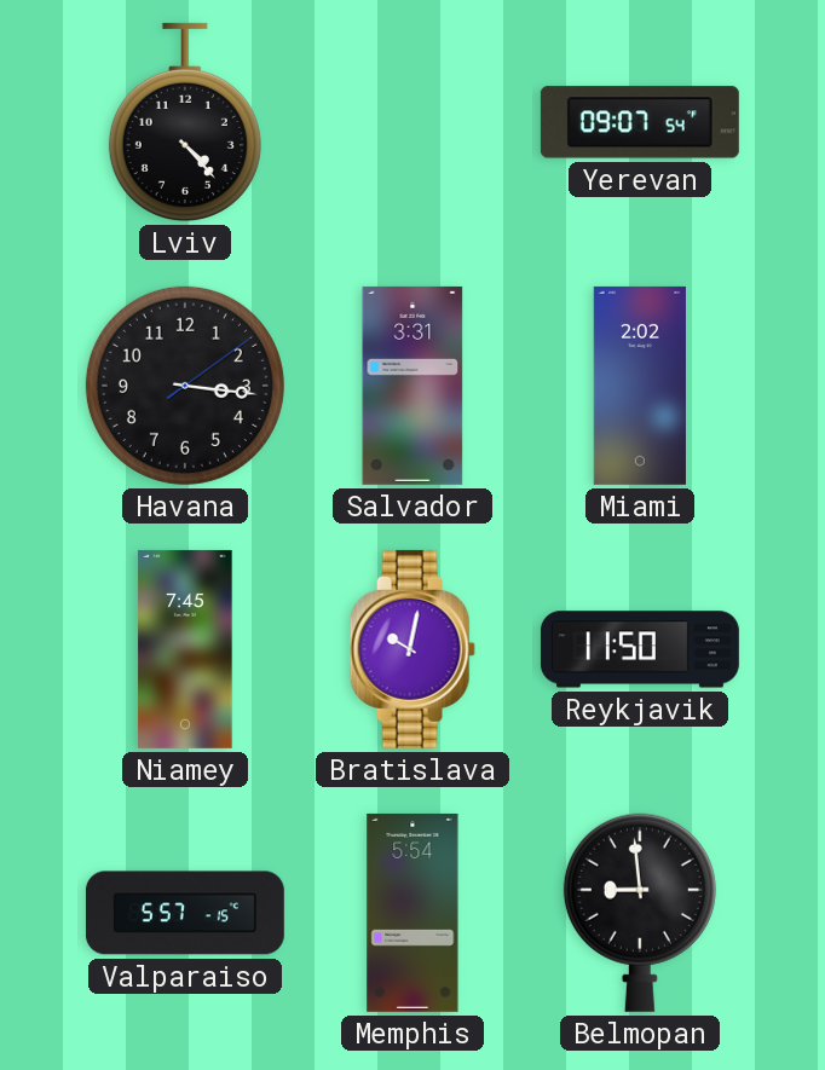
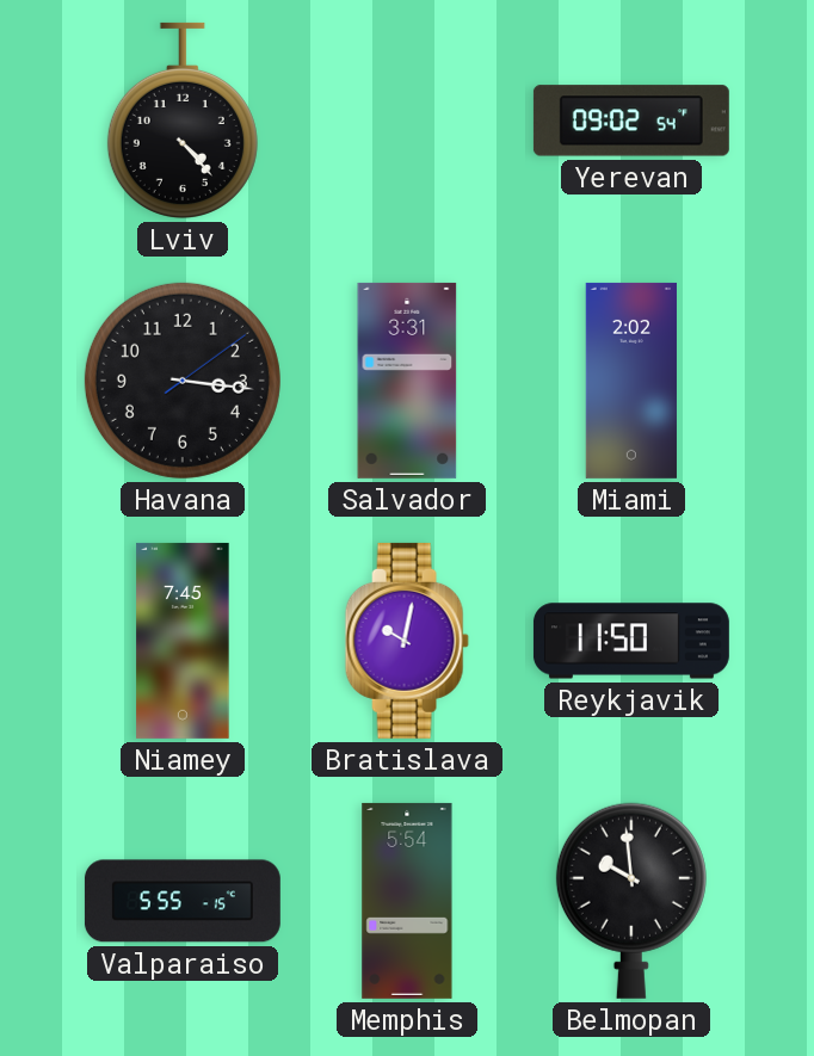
Yerevan: 09:07 -> 09:02 (631, 121)
Valparaiso: 5:57 -> 5:55 (183, 901)
Belmopan: 8:59 -> 9:59 (631, 901)
